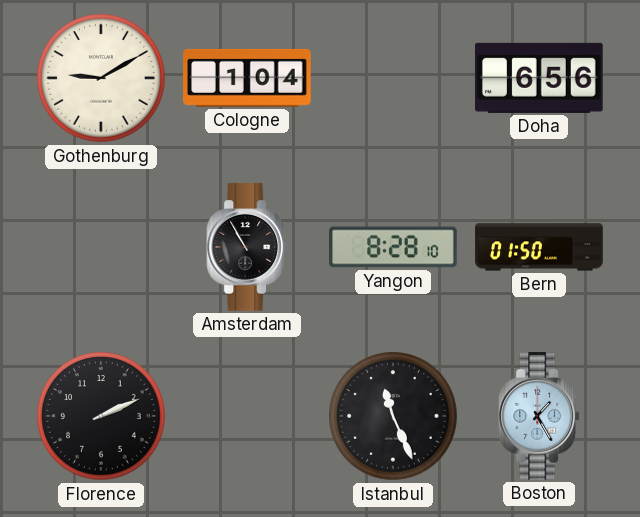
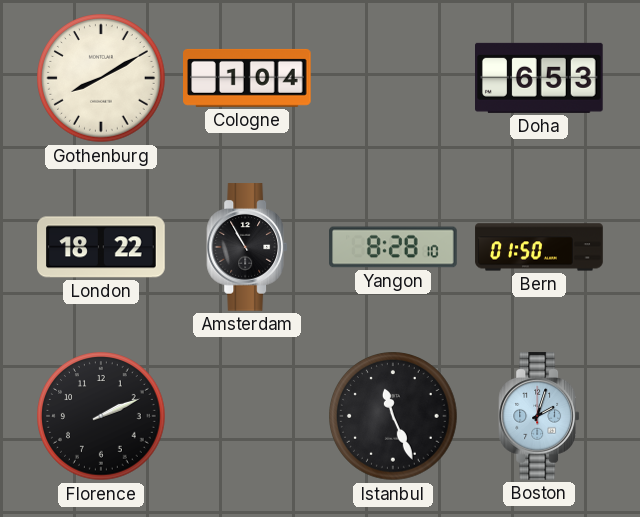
Gothenburg: 9:10 -> 8:10 (101, 78)
Doha: 6:56 -> 6:53 (540, 78)
London: none -> 18:22 (101, 247)
Boston: 1:25 -> 2:03 (539, 416)
